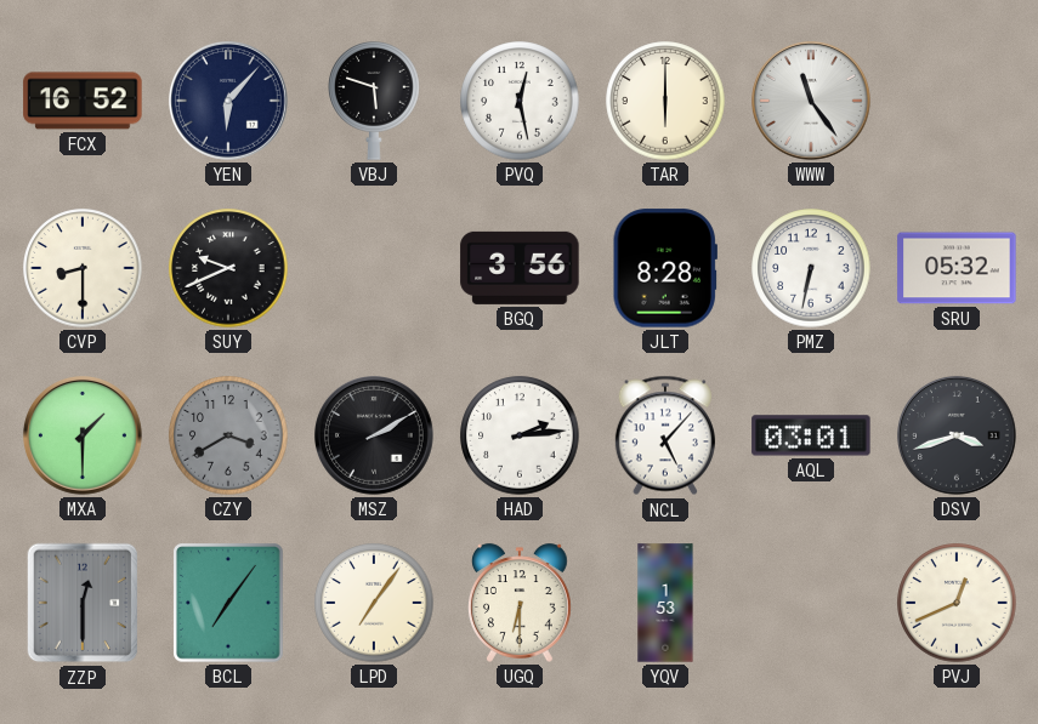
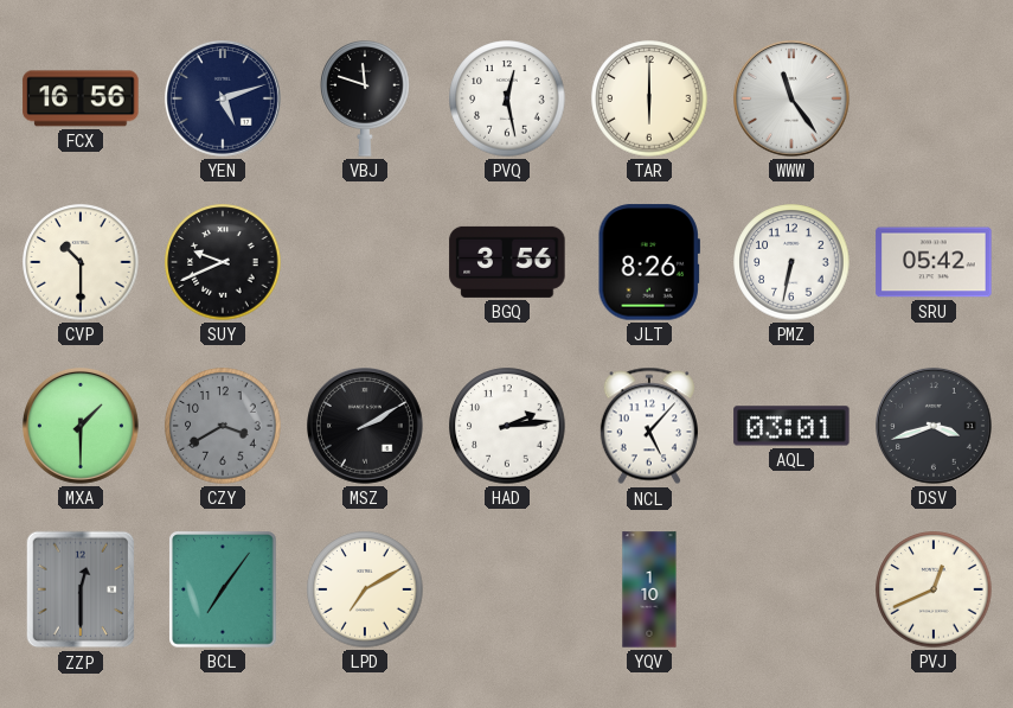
FCX: 16:52 -> 16:56 (81, 98)
YEN: 6:07 -> 5:12 (224, 100)
VBJ: 5:48 -> 11:48 (365, 98)
CVP: 8:30 -> 10:30 (81, 262)
JLT: 8:28 -> 8:26 (649, 262)
SRU: 05:32 -> 05:42 (934, 262)
LPD: 7:06 -> 7:10 (365, 589)
UGQ: 6:30 -> none (520, 603)
YQV: 1:53 -> 1:10 (649, 589)
